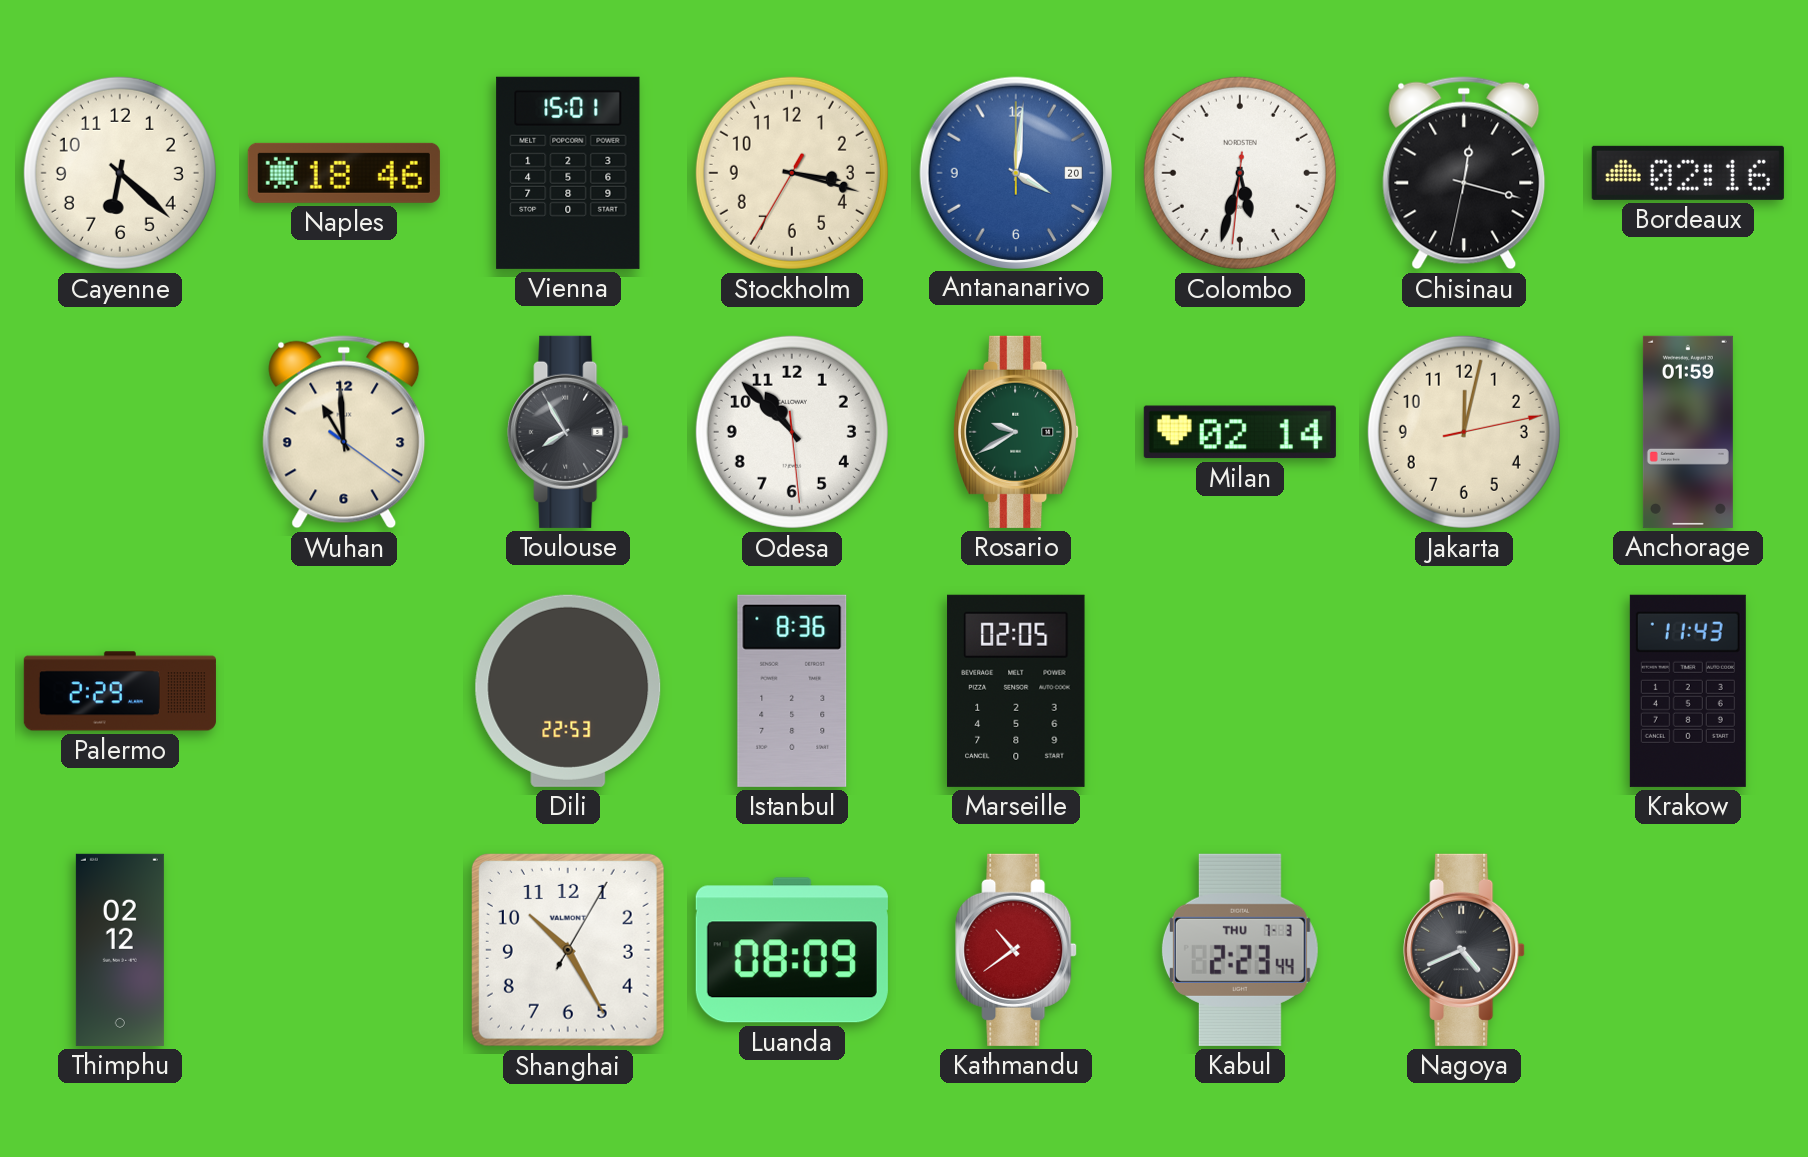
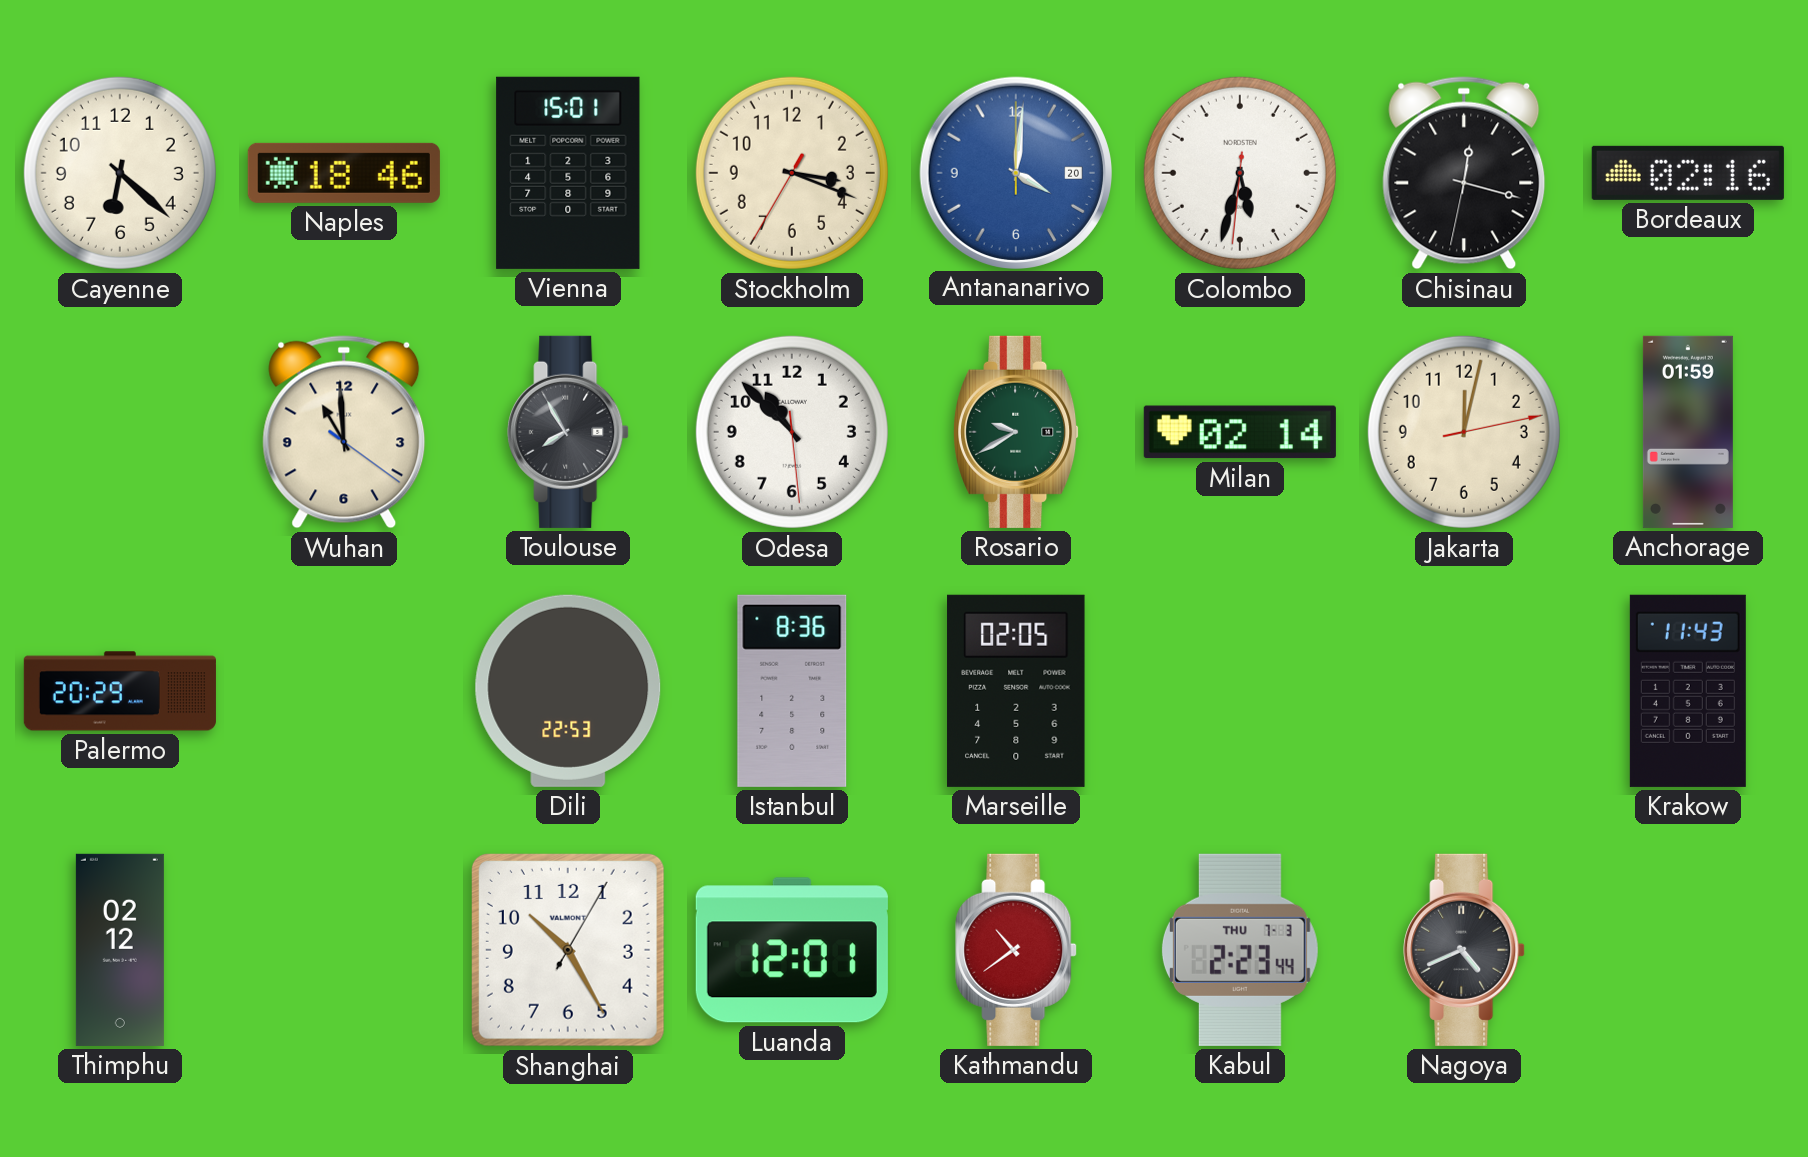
Stockholm: 3:17 -> 3:18 (792, 173)
Palermo: 2:29 -> 20:29 (120, 691)
Luanda: 08:09 -> 12:01 (792, 950)
